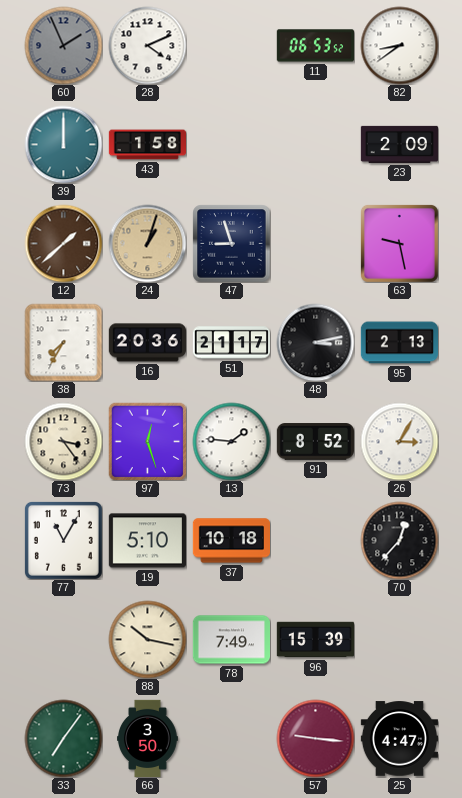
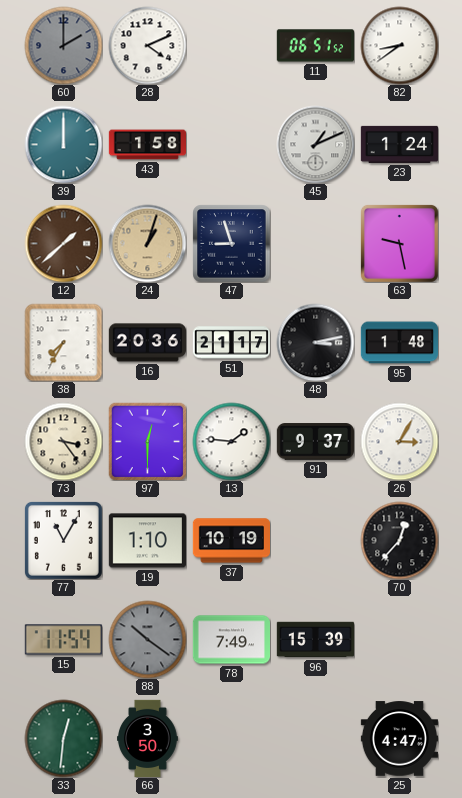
60: 1:56 -> 2:00 (63, 45)
11: 06:53 -> 06:51 (315, 46)
45: none -> 1:11 (315, 144)
23: 2:09 -> 1:24 (399, 144)
95: 2:13 -> 1:48 (399, 343)
97: 12:27 -> 12:30 (147, 441)
91: 8:52 -> 9:37 (315, 442)
19: 5:10 -> 1:10 (147, 541)
37: 10:18 -> 10:19 (231, 541)
15: none -> 11:54 (63, 640)
88: 10:17 -> 10:21 (147, 639)
88 dial: cream -> grey (147, 639)
33: 7:06 -> 12:31 (63, 738)
57: 9:16 -> none (315, 738)
